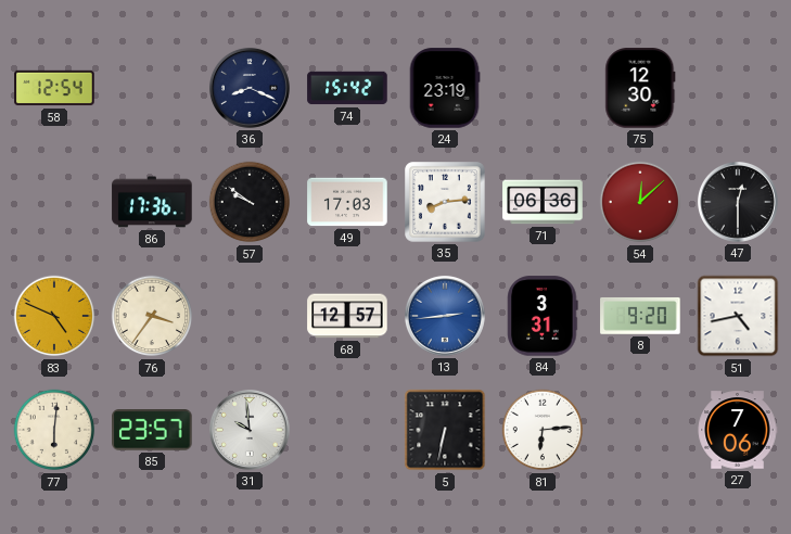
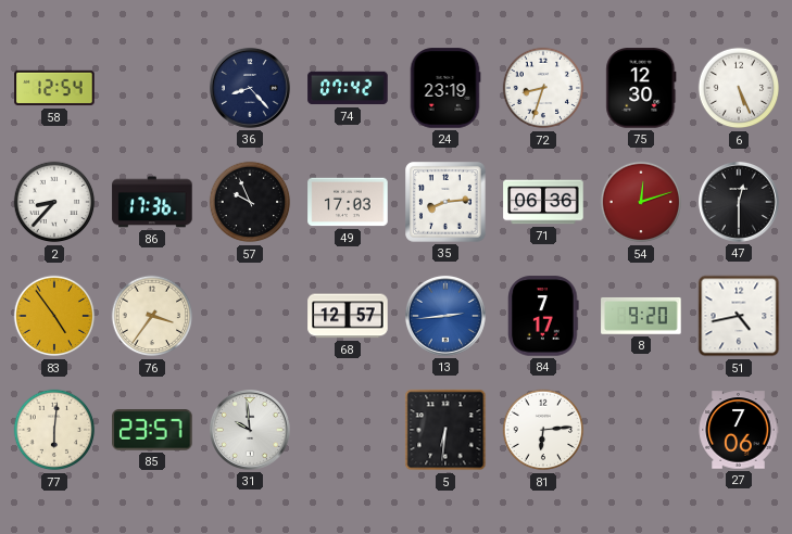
36: 8:19 -> 8:23 (250, 88)
74: 15:42 -> 07:42 (348, 88)
72: none -> 8:33 (543, 88)
6: none -> 5:26 (739, 88)
2: none -> 8:37 (54, 202)
57: 9:51 -> 9:56 (250, 202)
54: 12:08 -> 12:12 (641, 202)
83: 4:49 -> 4:54 (54, 316)
84: 3:31 -> 7:17 (543, 316)
5: 6:32 -> 6:31 (445, 430)
